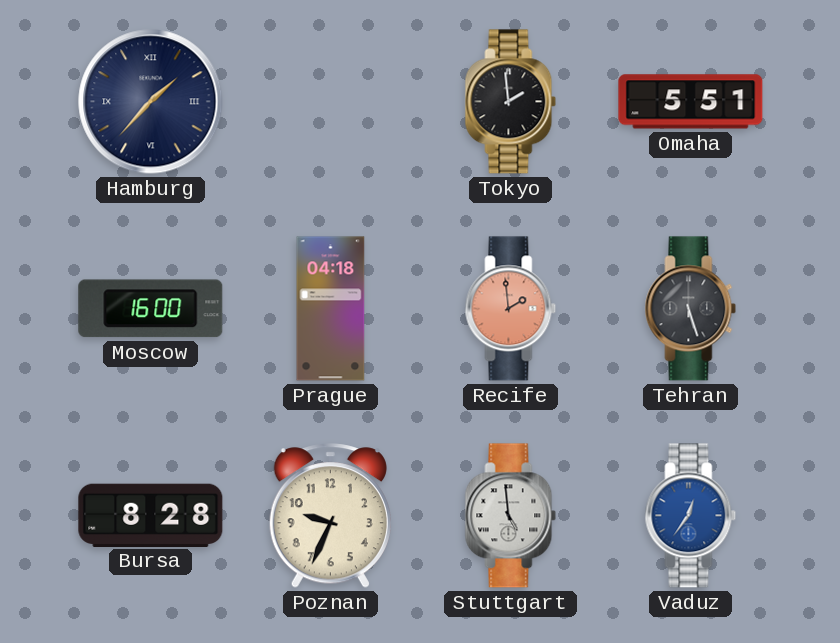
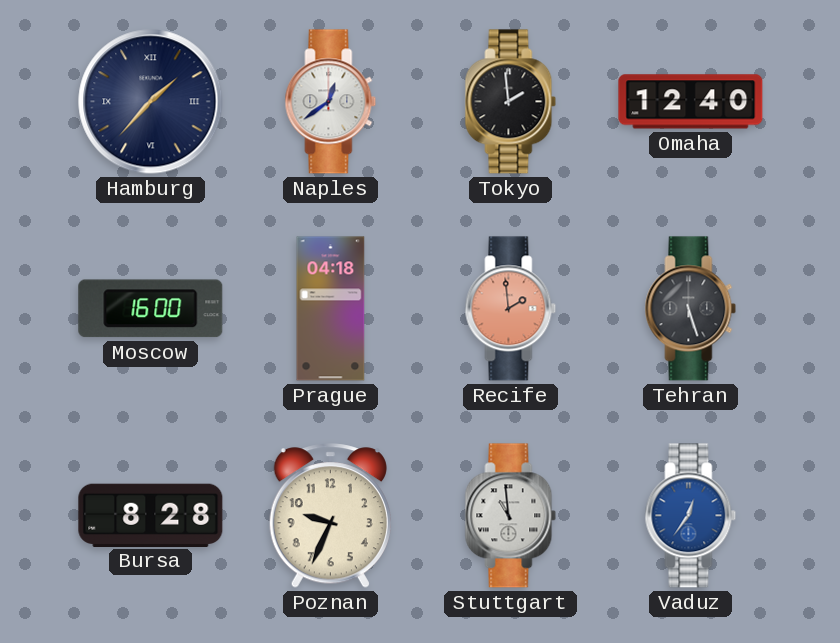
Naples: none -> 12:39 (331, 102)
Omaha: 5:51 -> 12:40 (691, 102)
Stuttgart: 4:59 -> 10:59 (511, 516)
